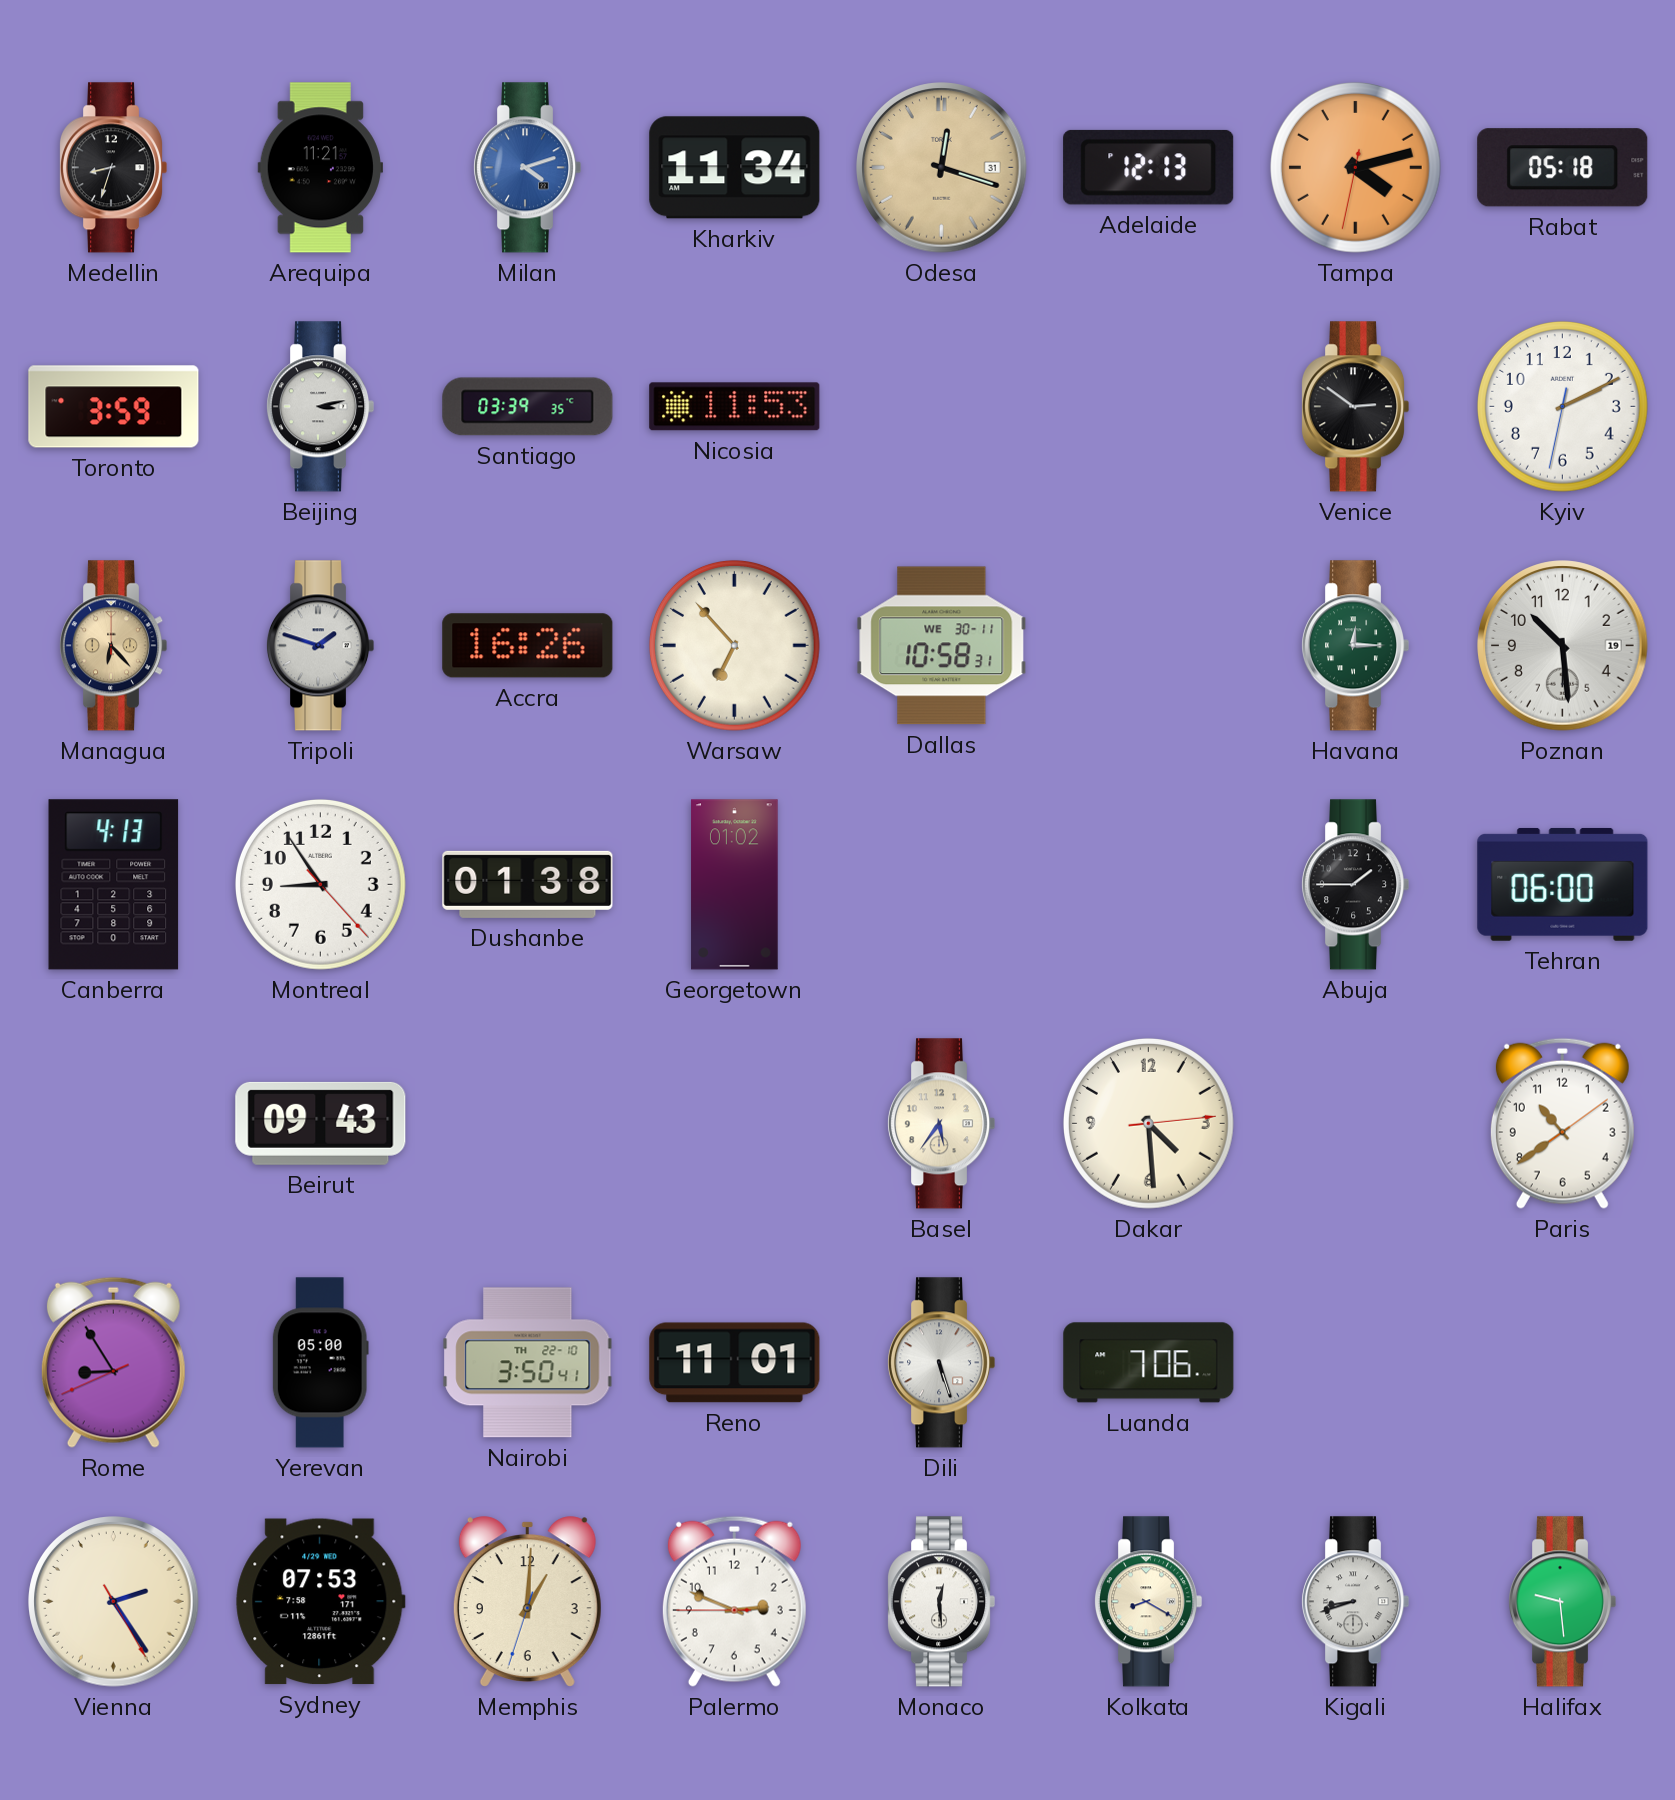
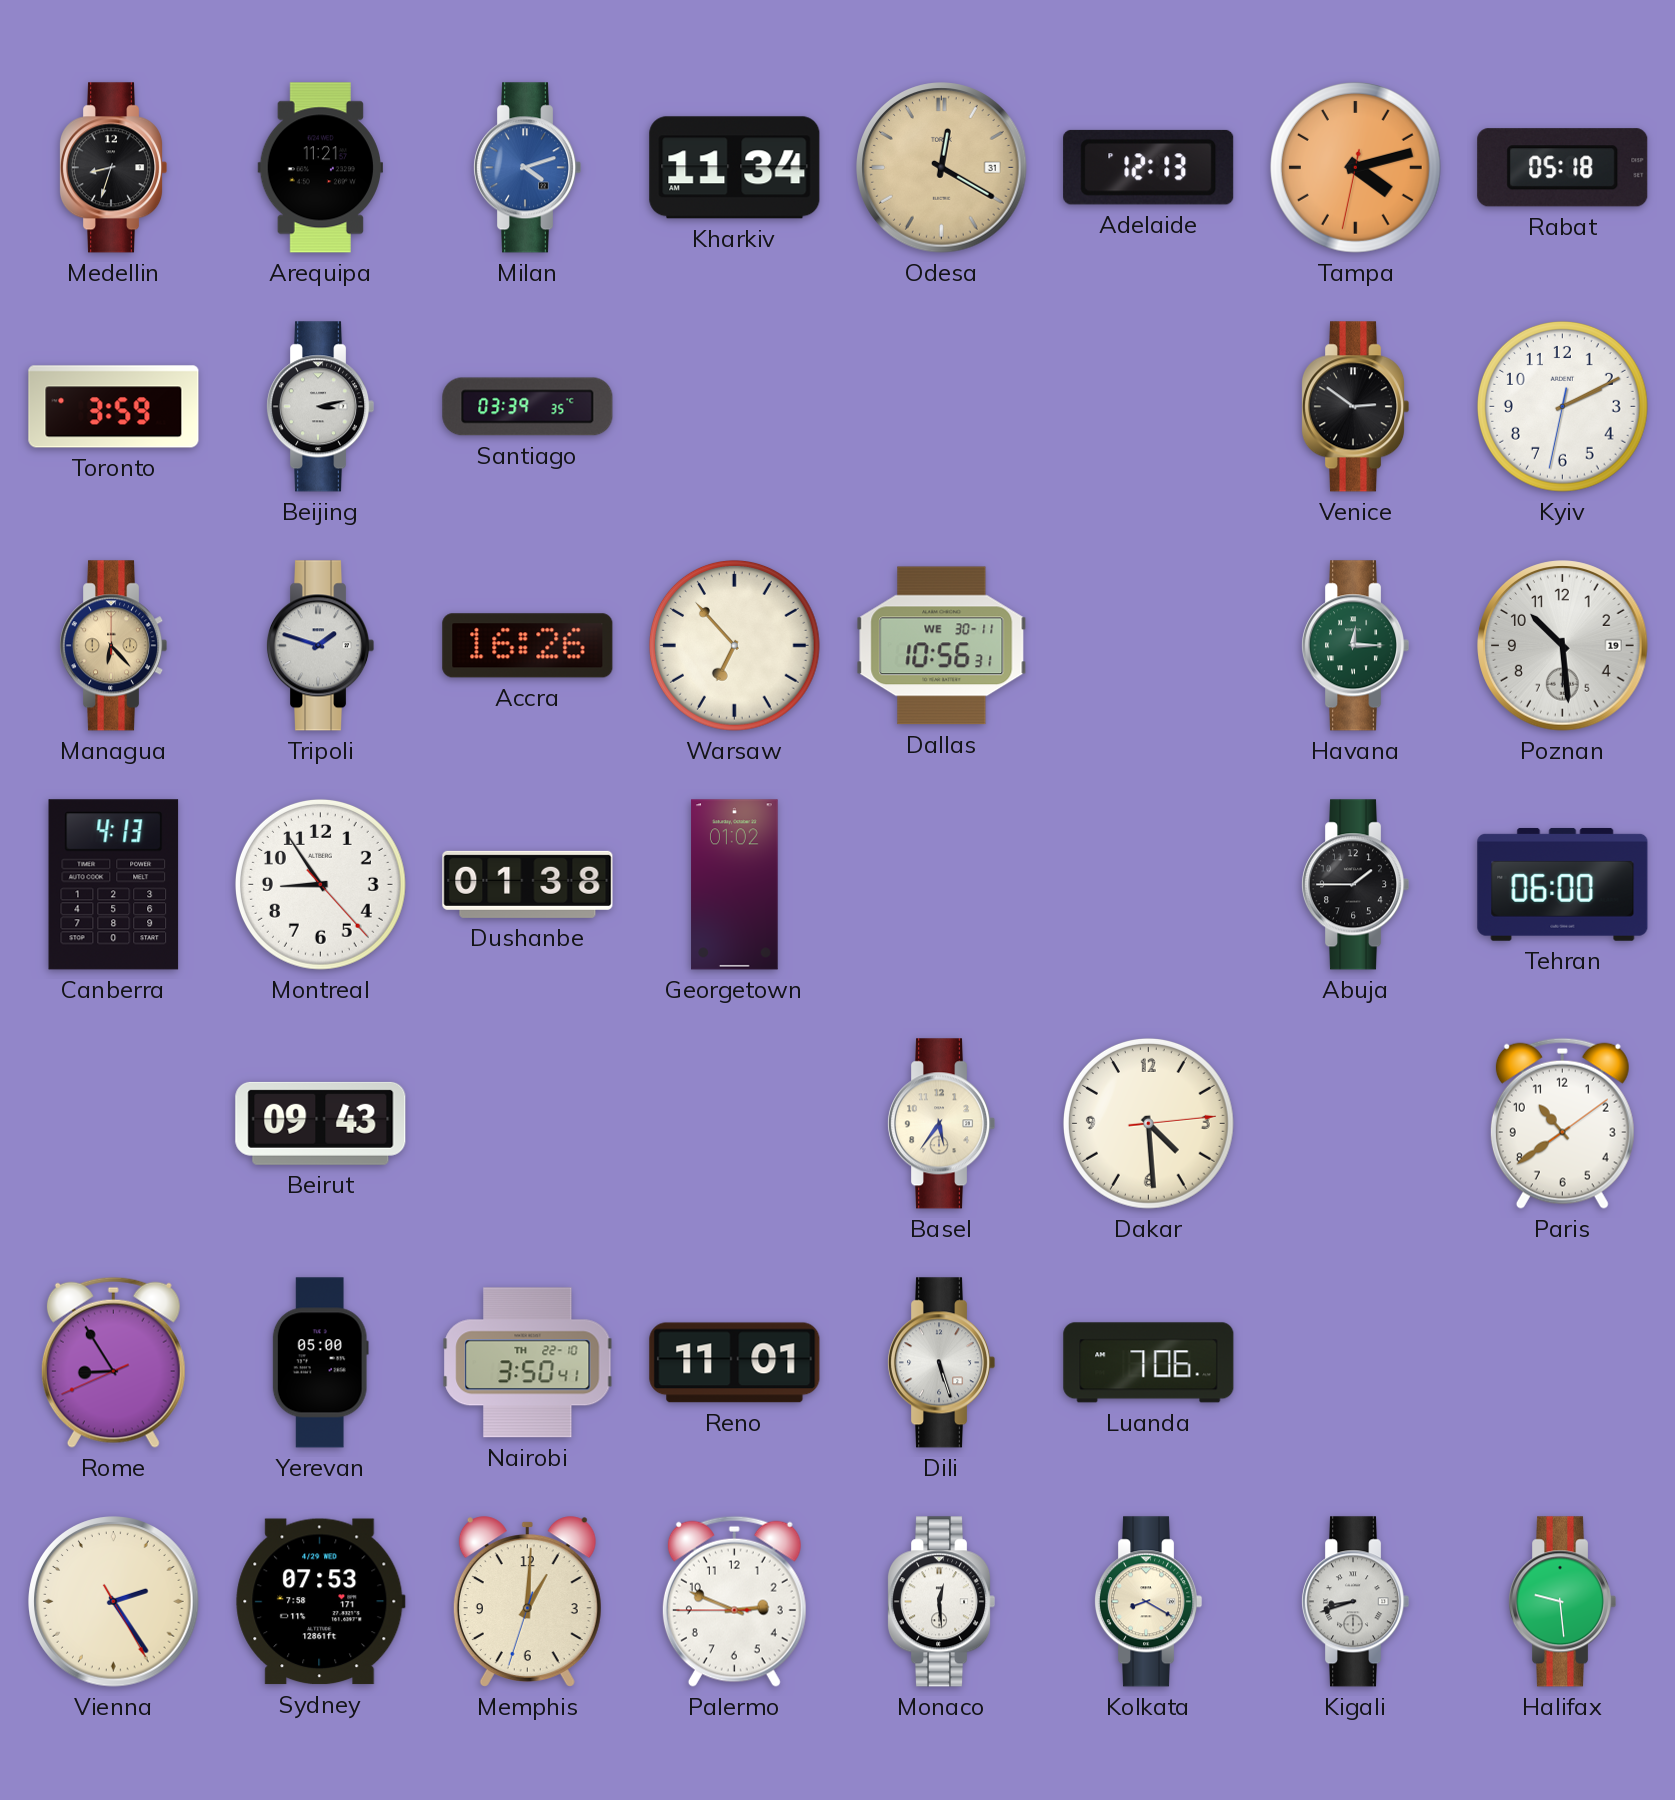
Odesa: 12:18 -> 12:20 (942, 168)
Nicosia: 11:53 -> none (735, 407)
Dallas: 10:58 -> 10:56 (942, 646)
